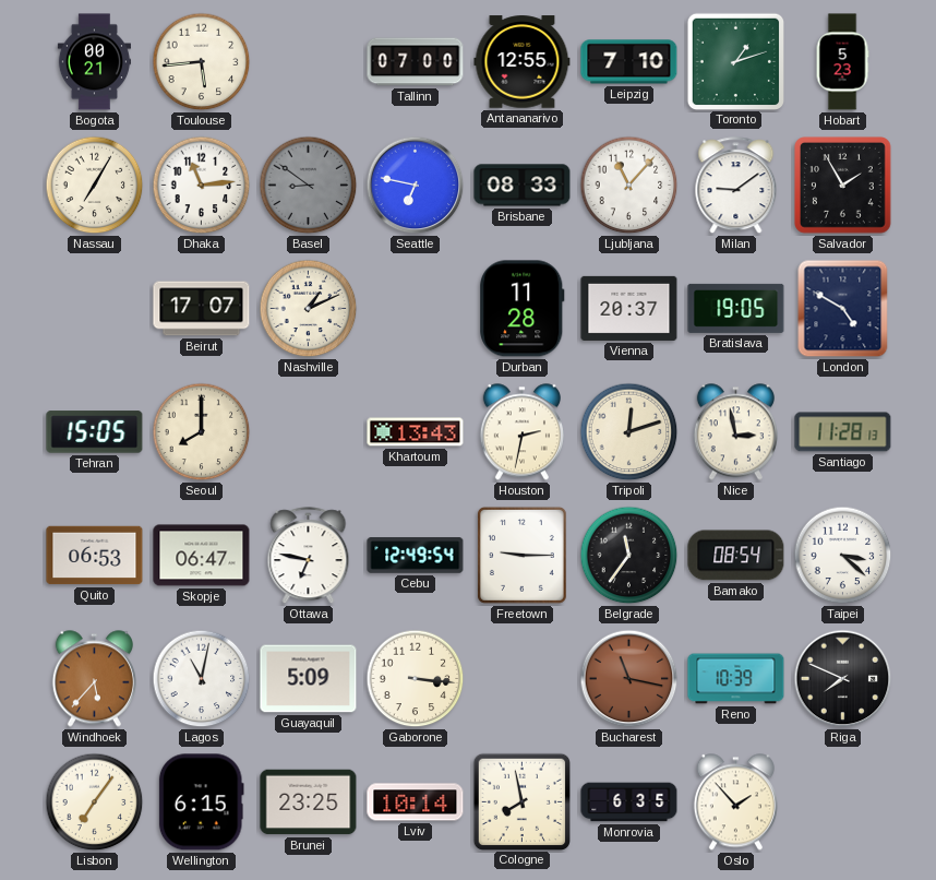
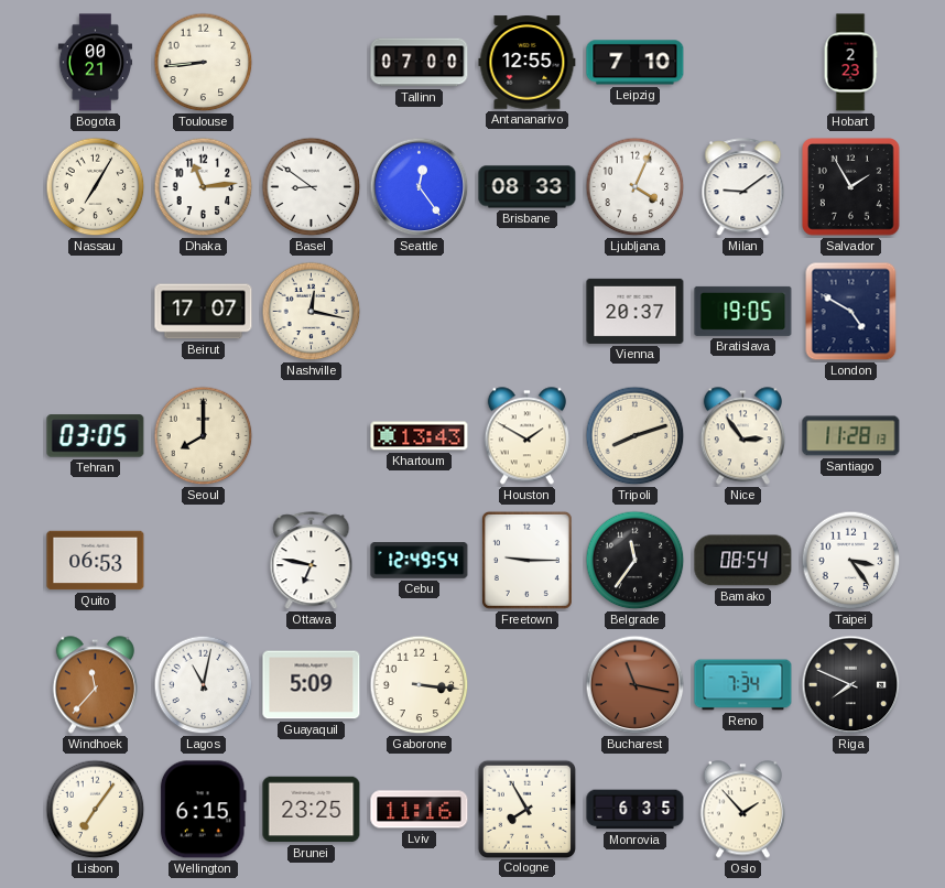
Toulouse: 5:44 -> 8:44 (204, 63)
Toronto: 1:12 -> none (735, 61)
Hobart: 5:23 -> 2:23 (850, 63)
Basel dial: grey -> white (312, 187)
Seattle: 6:47 -> 12:24 (420, 187)
Ljubljana: 11:07 -> 4:04 (636, 187)
Nashville: 1:11 -> 12:17 (312, 312)
Durban: 11:28 -> none (523, 309)
Tehran: 15:05 -> 03:05 (96, 436)
Houston: 2:32 -> 1:50 (526, 436)
Tripoli: 12:12 -> 8:12 (636, 436)
Nice: 2:58 -> 2:54 (742, 436)
Skopje: 06:47 -> none (202, 556)
Taipei: 3:22 -> 3:24 (851, 561)
Windhoek: 5:37 -> 11:37 (95, 685)
Reno: 10:39 -> 7:34 (743, 685)
Lviv: 10:14 -> 11:16 (420, 810)
Cologne: 7:58 -> 7:55 (526, 809)
